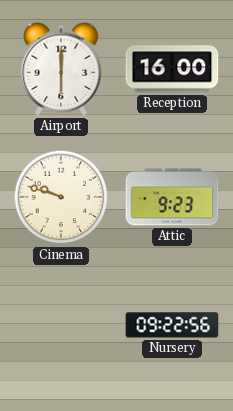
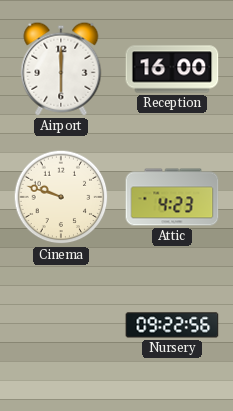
Attic: 9:23 -> 4:23 (172, 197)
